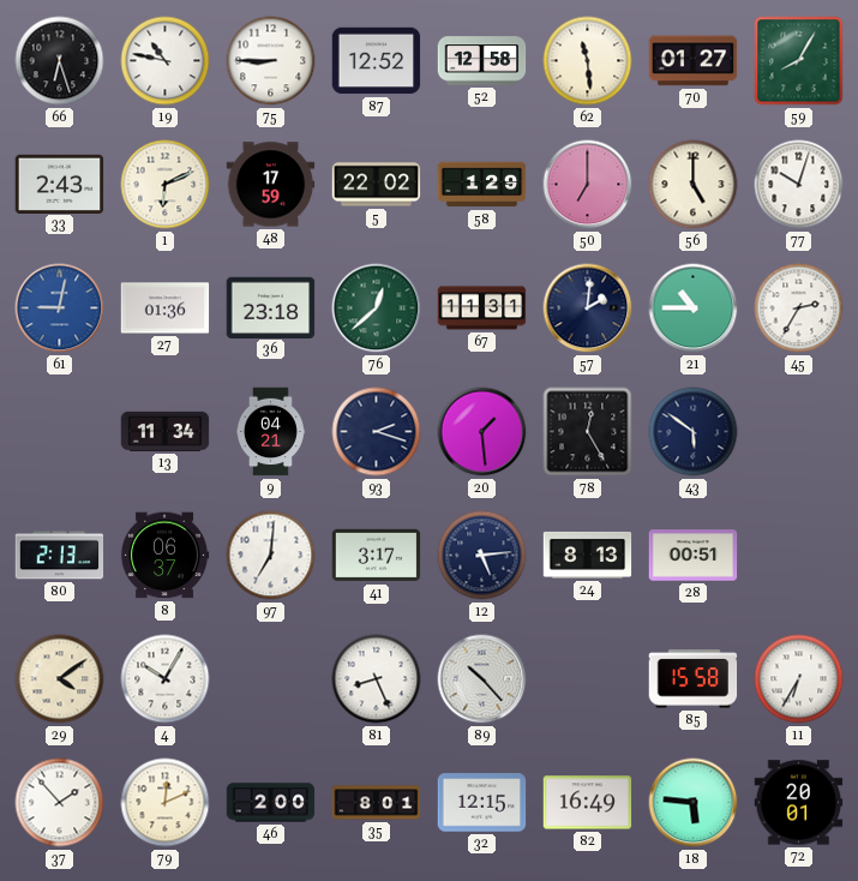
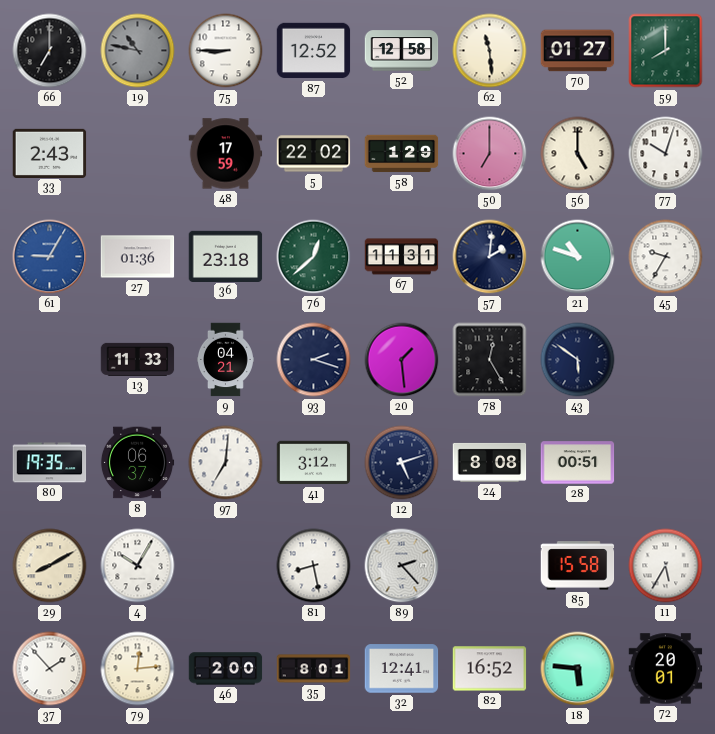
66: 6:27 -> 7:00 (50, 51)
19 dial: white -> grey (138, 51)
59: 8:05 -> 8:00 (666, 51)
1: 6:11 -> none (166, 185)
61: 9:02 -> 9:05 (50, 257)
21: 10:45 -> 10:48 (578, 257)
45: 2:35 -> 9:35 (666, 257)
13: 11:34 -> 11:33 (138, 359)
80: 2:13 -> 19:35 (50, 463)
41: 3:17 -> 3:12 (314, 463)
12: 5:14 -> 5:12 (402, 463)
24: 8:13 -> 8:08 (490, 462)
29: 4:09 -> 8:10 (50, 566)
81: 8:26 -> 8:28 (314, 566)
89: 10:23 -> 2:23 (402, 566)
11: 6:35 -> 5:35 (666, 566)
79: 12:11 -> 12:14 (138, 669)
32: 12:15 -> 12:41 (402, 669)
82: 16:49 -> 16:52 (490, 669)
